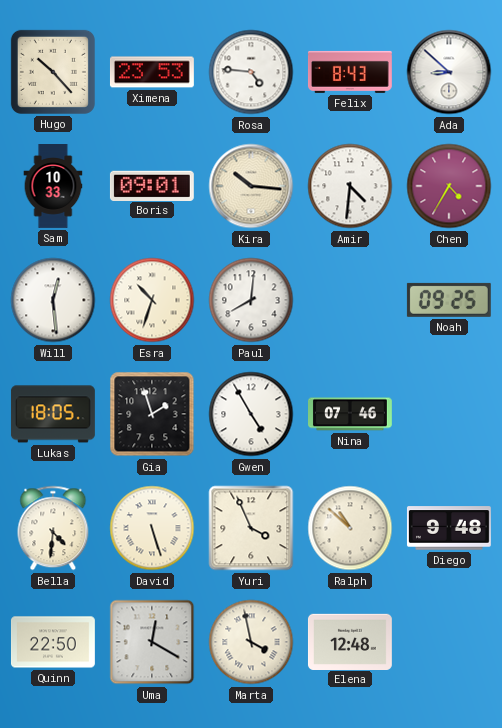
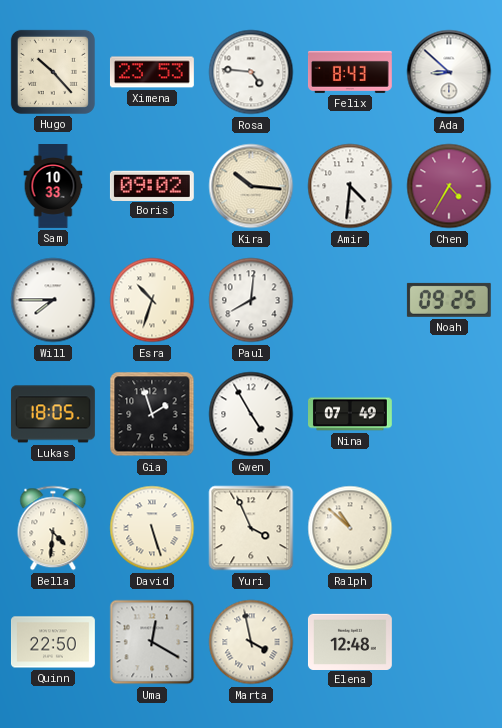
Boris: 09:01 -> 09:02 (152, 185)
Will: 12:29 -> 7:45 (53, 300)
Nina: 07:46 -> 07:49 (351, 414)
Diego: 9:48 -> none (449, 528)
